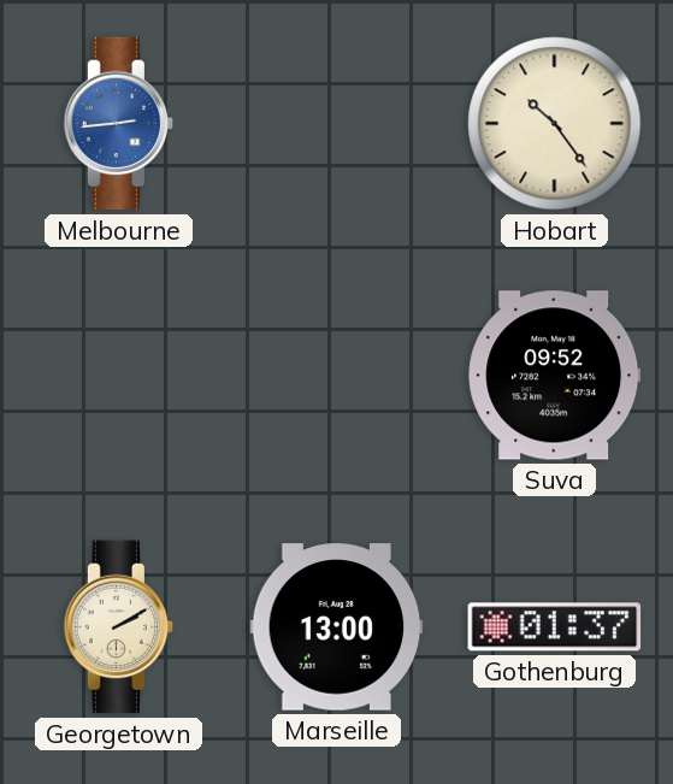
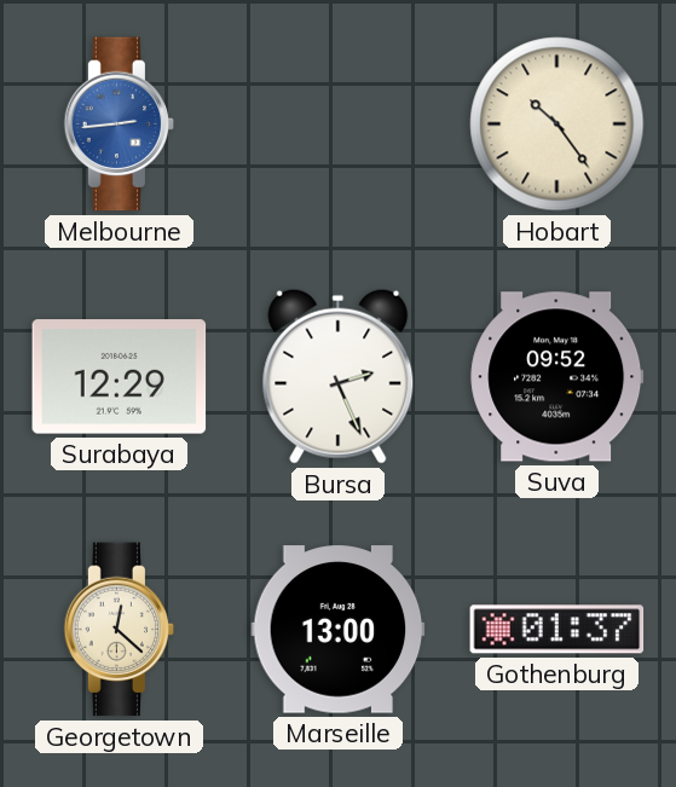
Surabaya: none -> 12:29 (120, 377)
Bursa: none -> 2:26 (339, 376)
Georgetown: 2:10 -> 12:22 (120, 630)
